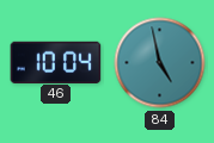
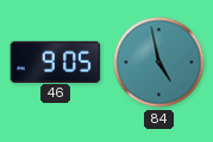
46: 10:04 -> 9:05 (56, 62)
